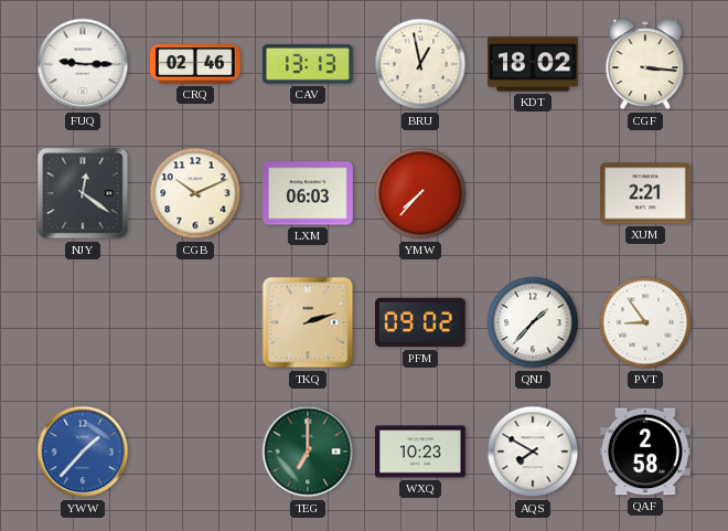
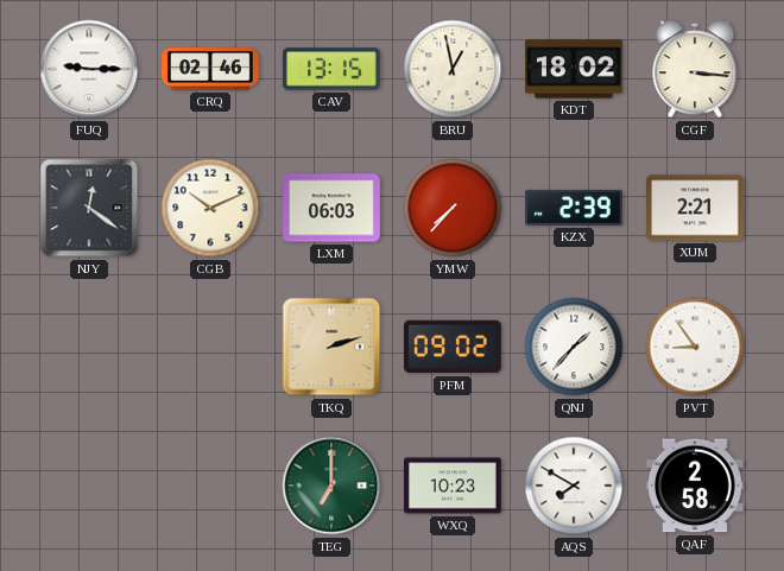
CAV: 13:13 -> 13:15 (333, 69)
KZX: none -> 2:39 (575, 208)
YWW: 1:37 -> none (83, 452)
